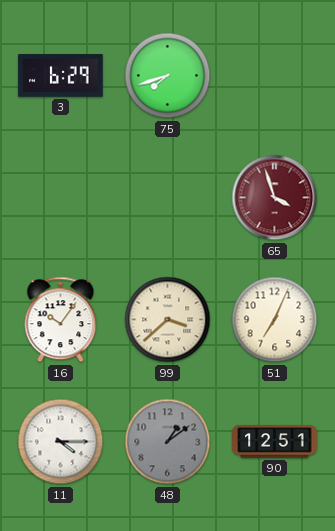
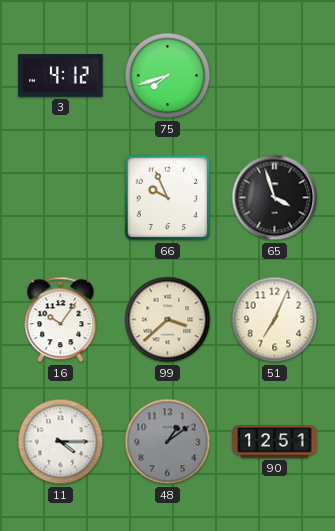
3: 6:29 -> 4:12 (61, 76)
66: none -> 9:56 (168, 198)
65 dial: burgundy -> black (275, 198)
